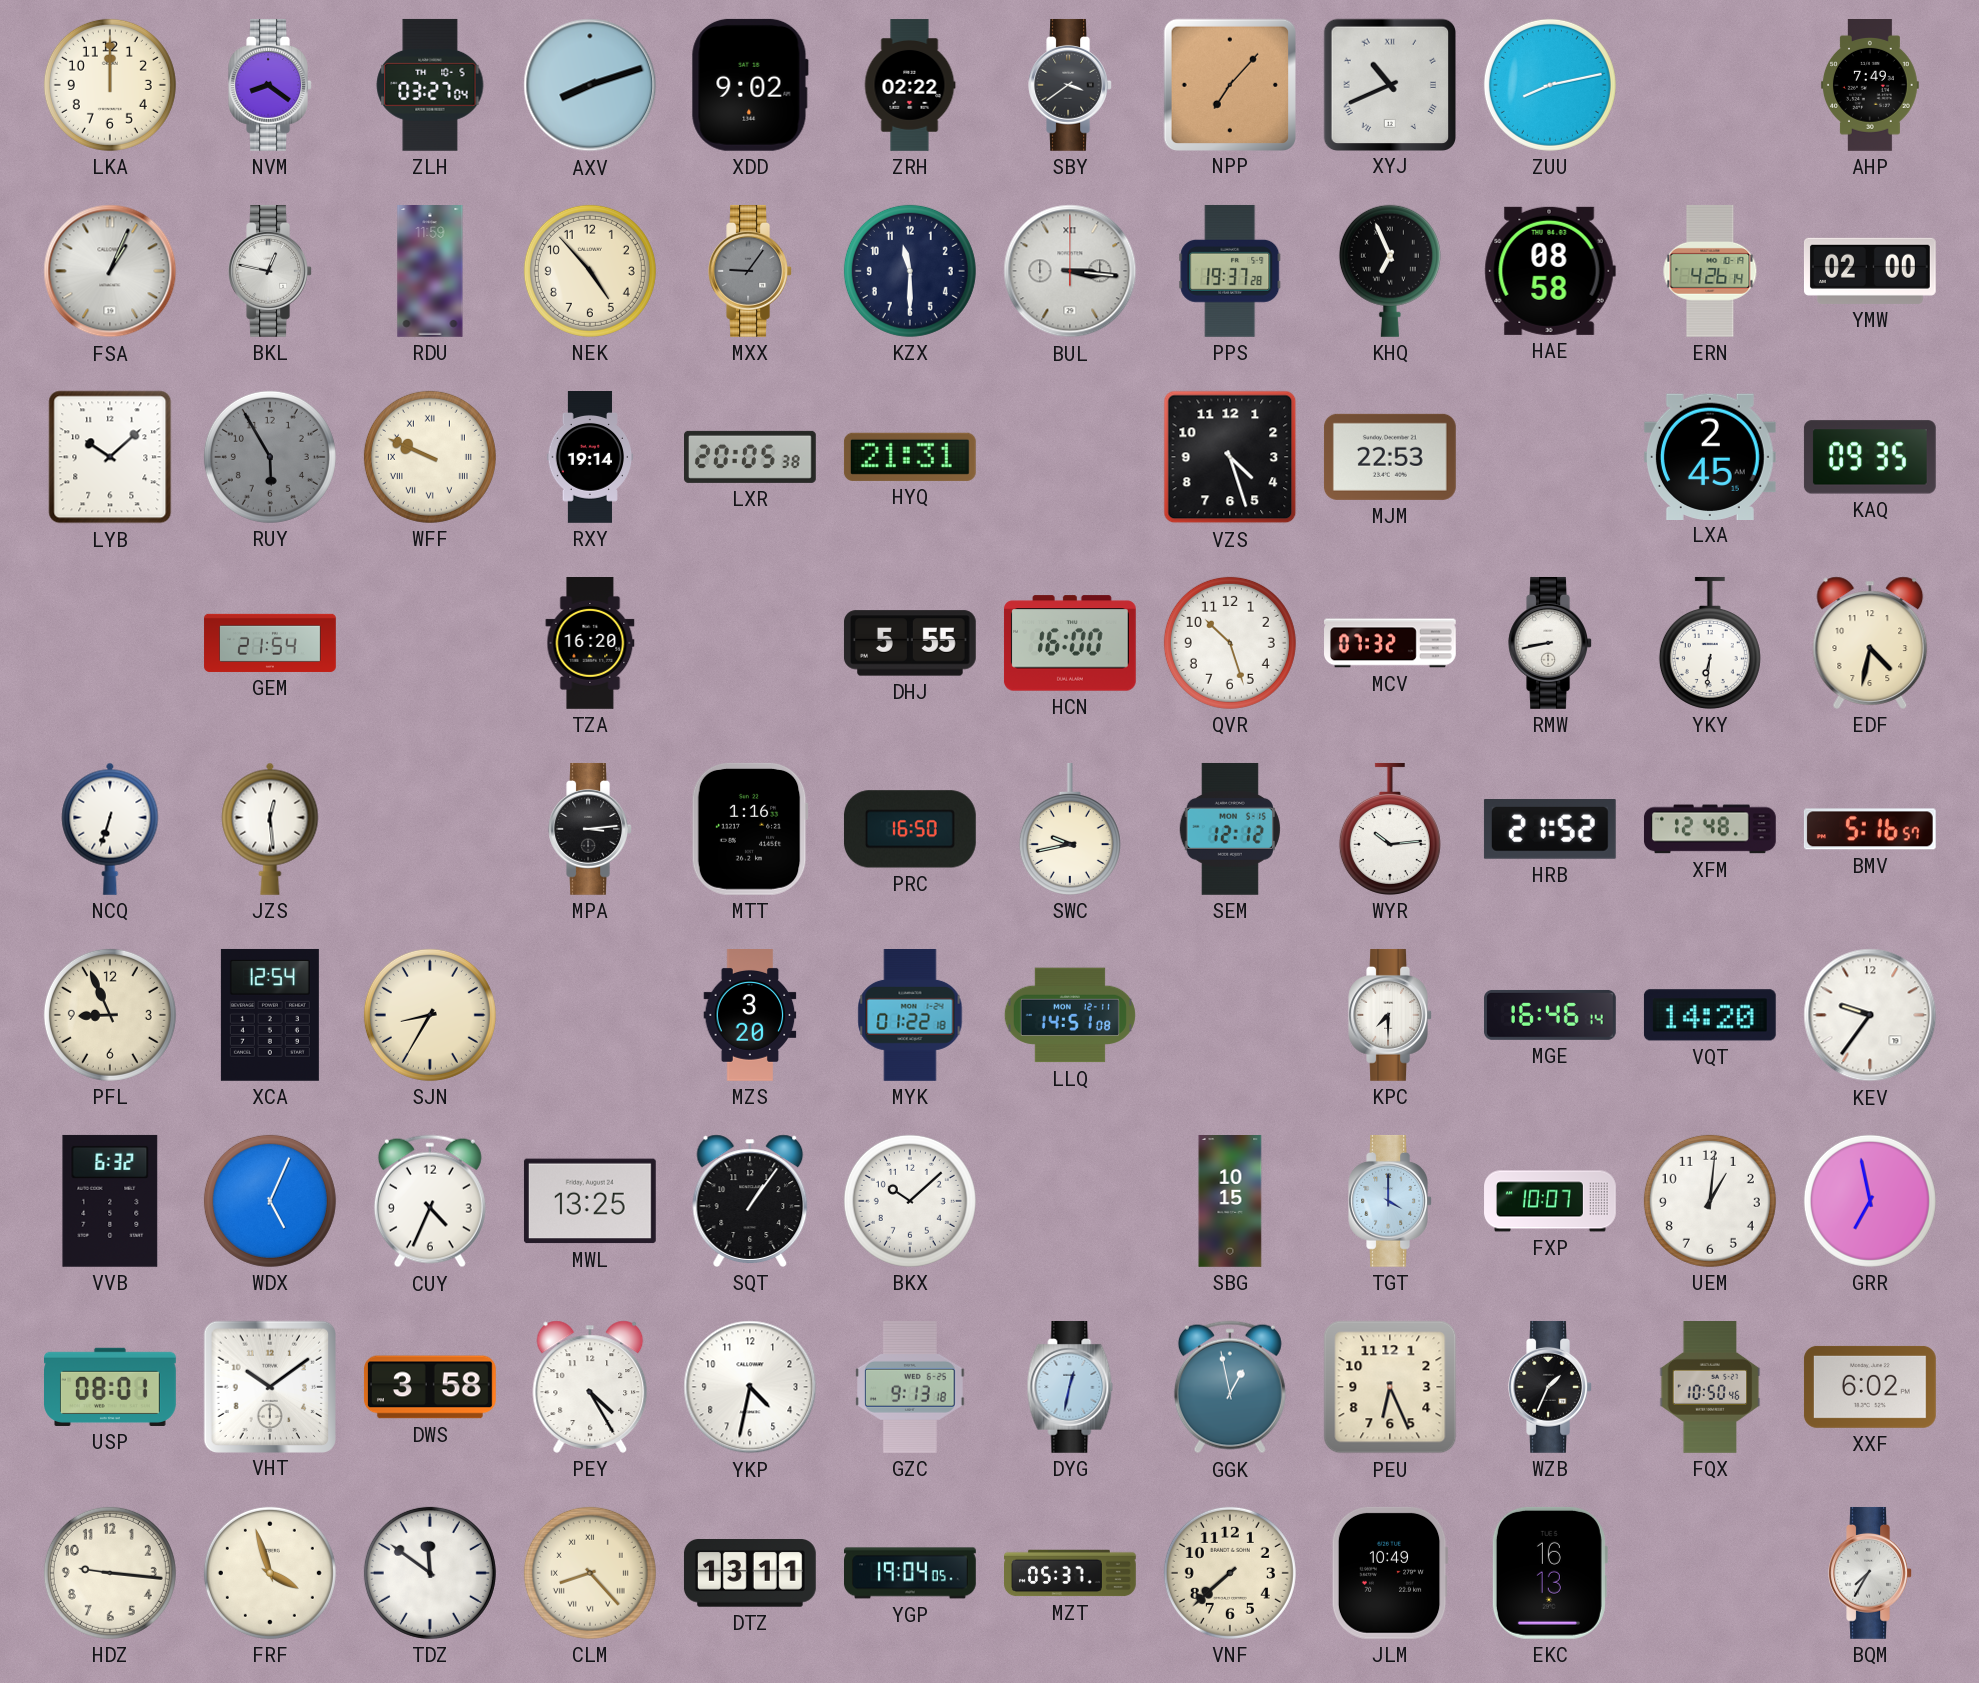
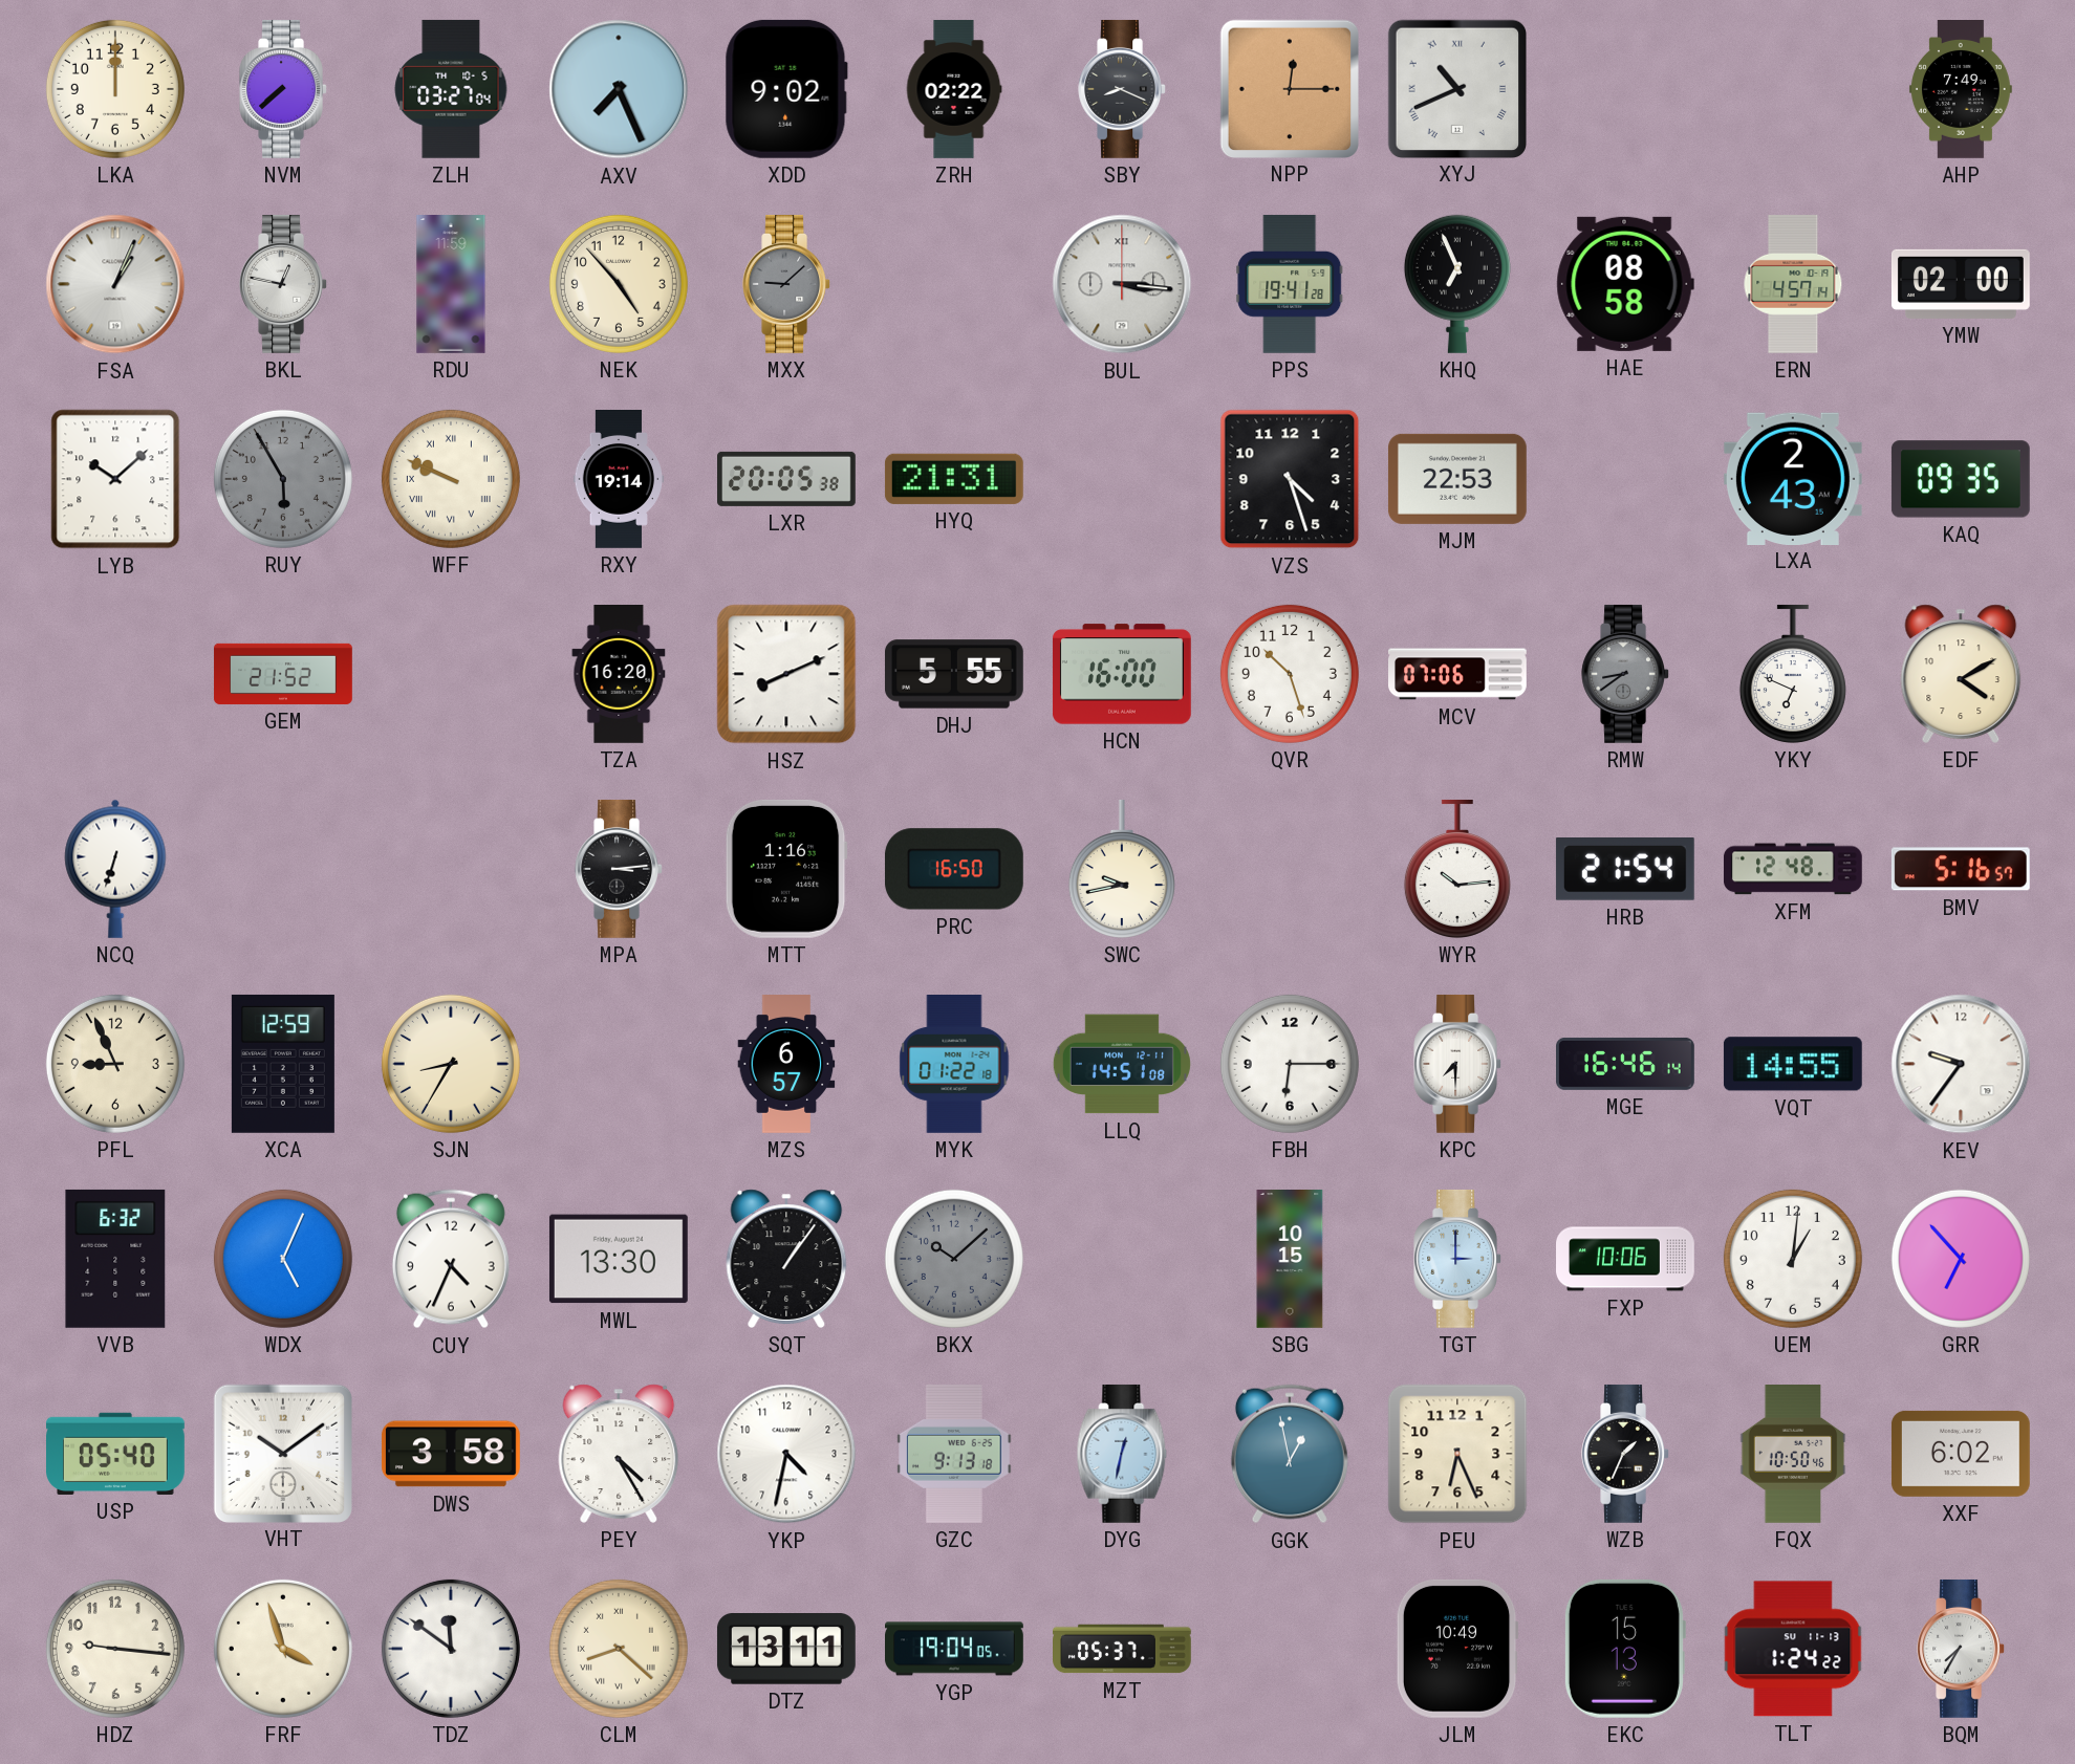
NVM: 8:21 -> 7:38 (283, 89)
AXV: 8:12 -> 7:26 (619, 89)
SBY: 3:39 -> 8:19 (1122, 89)
NPP: 7:07 -> 12:15 (1289, 88)
ZUU: 8:13 -> none (1550, 85)
MXX: 9:06 -> 9:08 (786, 284)
KZX: 11:30 -> none (910, 271)
PPS: 19:37 -> 19:41 (1290, 284)
ERN: 4:26 -> 4:57 (1793, 284)
LXA: 2:45 -> 2:43 (1793, 478)
GEM: 21:54 -> 21:52 (283, 674)
HSZ: none -> 8:11 (786, 674)
MCV: 07:32 -> 07:06 (1458, 674)
RMW: 8:43 -> 8:39 (1625, 674)
RMW dial: white -> grey (1625, 674)
YKY: 6:31 -> 6:49 (1793, 674)
EDF: 4:32 -> 4:10 (1961, 674)
JZS: 12:29 -> none (270, 829)
SEM: 12:12 -> none (1229, 829)
HRB: 21:52 -> 21:54 (1625, 870)
XCA: 12:54 -> 12:59 (283, 1064)
MZS: 3:20 -> 6:57 (786, 1065)
FBH: none -> 6:15 (1290, 1064)
VQT: 14:20 -> 14:55 (1793, 1064)
MWL: 13:25 -> 13:30 (619, 1259)
BKX dial: white -> grey (954, 1259)
TGT: 4:00 -> 3:00 (1457, 1259)
FXP: 10:07 -> 10:06 (1625, 1259)
GRR: 6:58 -> 6:53 (1961, 1259)
USP: 08:01 -> 05:40 (116, 1454)
CLM: 8:23 -> 8:22 (619, 1649)
VNF: 7:38 -> none (1230, 1573)
EKC: 16:13 -> 15:13 (1624, 1649)
TLT: none -> 1:24 (1793, 1649)
